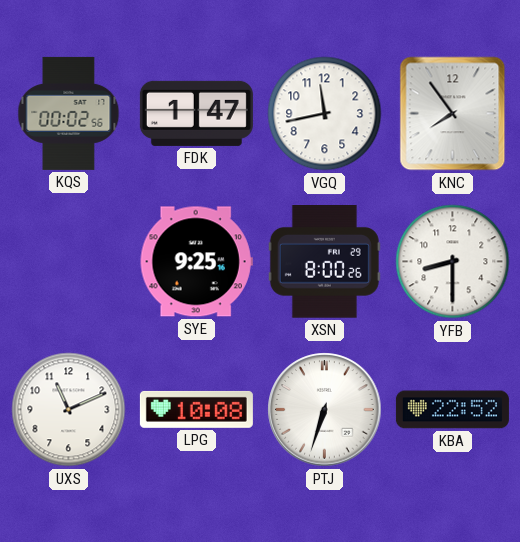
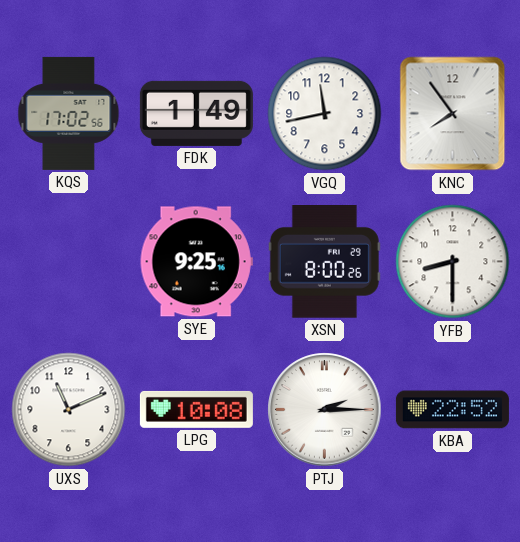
KQS: 00:02 -> 17:02 (69, 113)
FDK: 1:47 -> 1:49 (196, 113)
PTJ: 6:33 -> 2:15 (325, 410)
